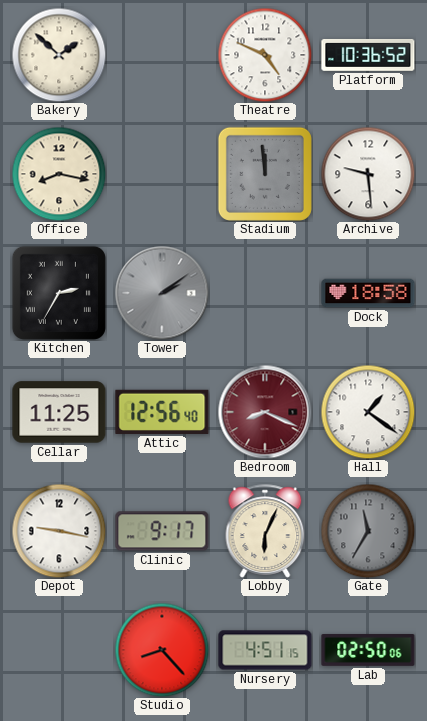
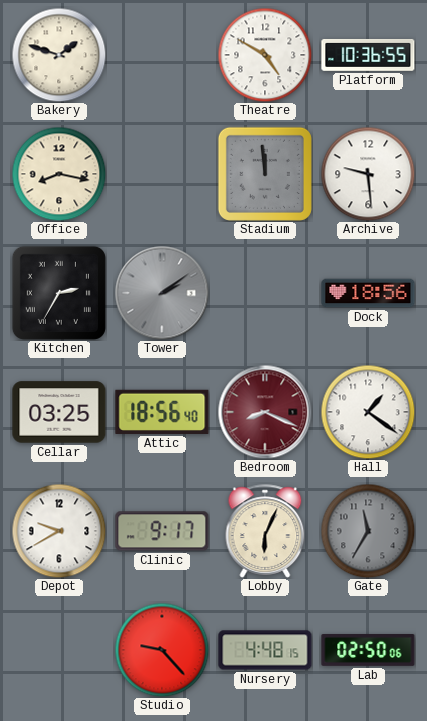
Bakery: 1:52 -> 1:48 (59, 55)
Theatre: 4:49 -> 4:50 (265, 55)
Platform: 10:36:52 -> 10:36:55 (368, 55)
Dock: 18:58 -> 18:56 (368, 293)
Cellar: 11:25 -> 03:25 (59, 412)
Attic: 12:56 -> 18:56 (162, 412)
Depot: 9:17 -> 9:40 (59, 531)
Studio: 8:23 -> 9:23 (162, 650)
Nursery: 4:51 -> 4:48 (265, 650)
